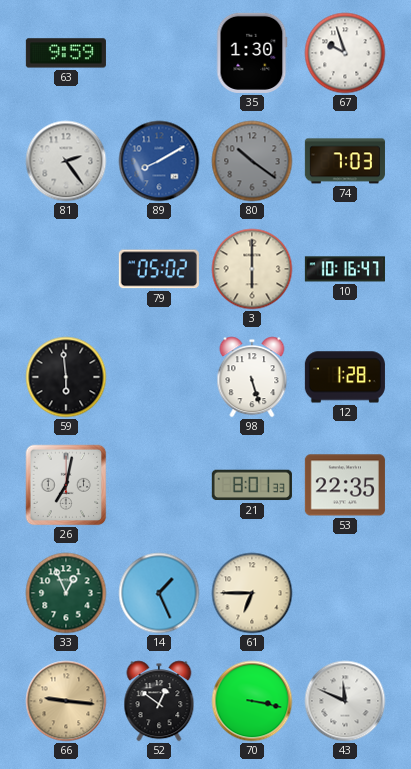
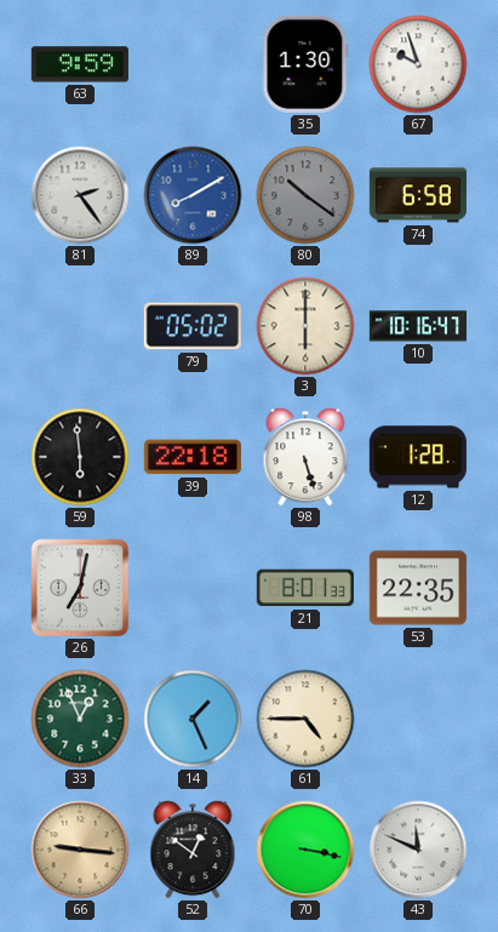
74: 7:03 -> 6:58 (418, 195)
39: none -> 22:18 (193, 457)
61: 6:45 -> 4:45 (305, 719)
